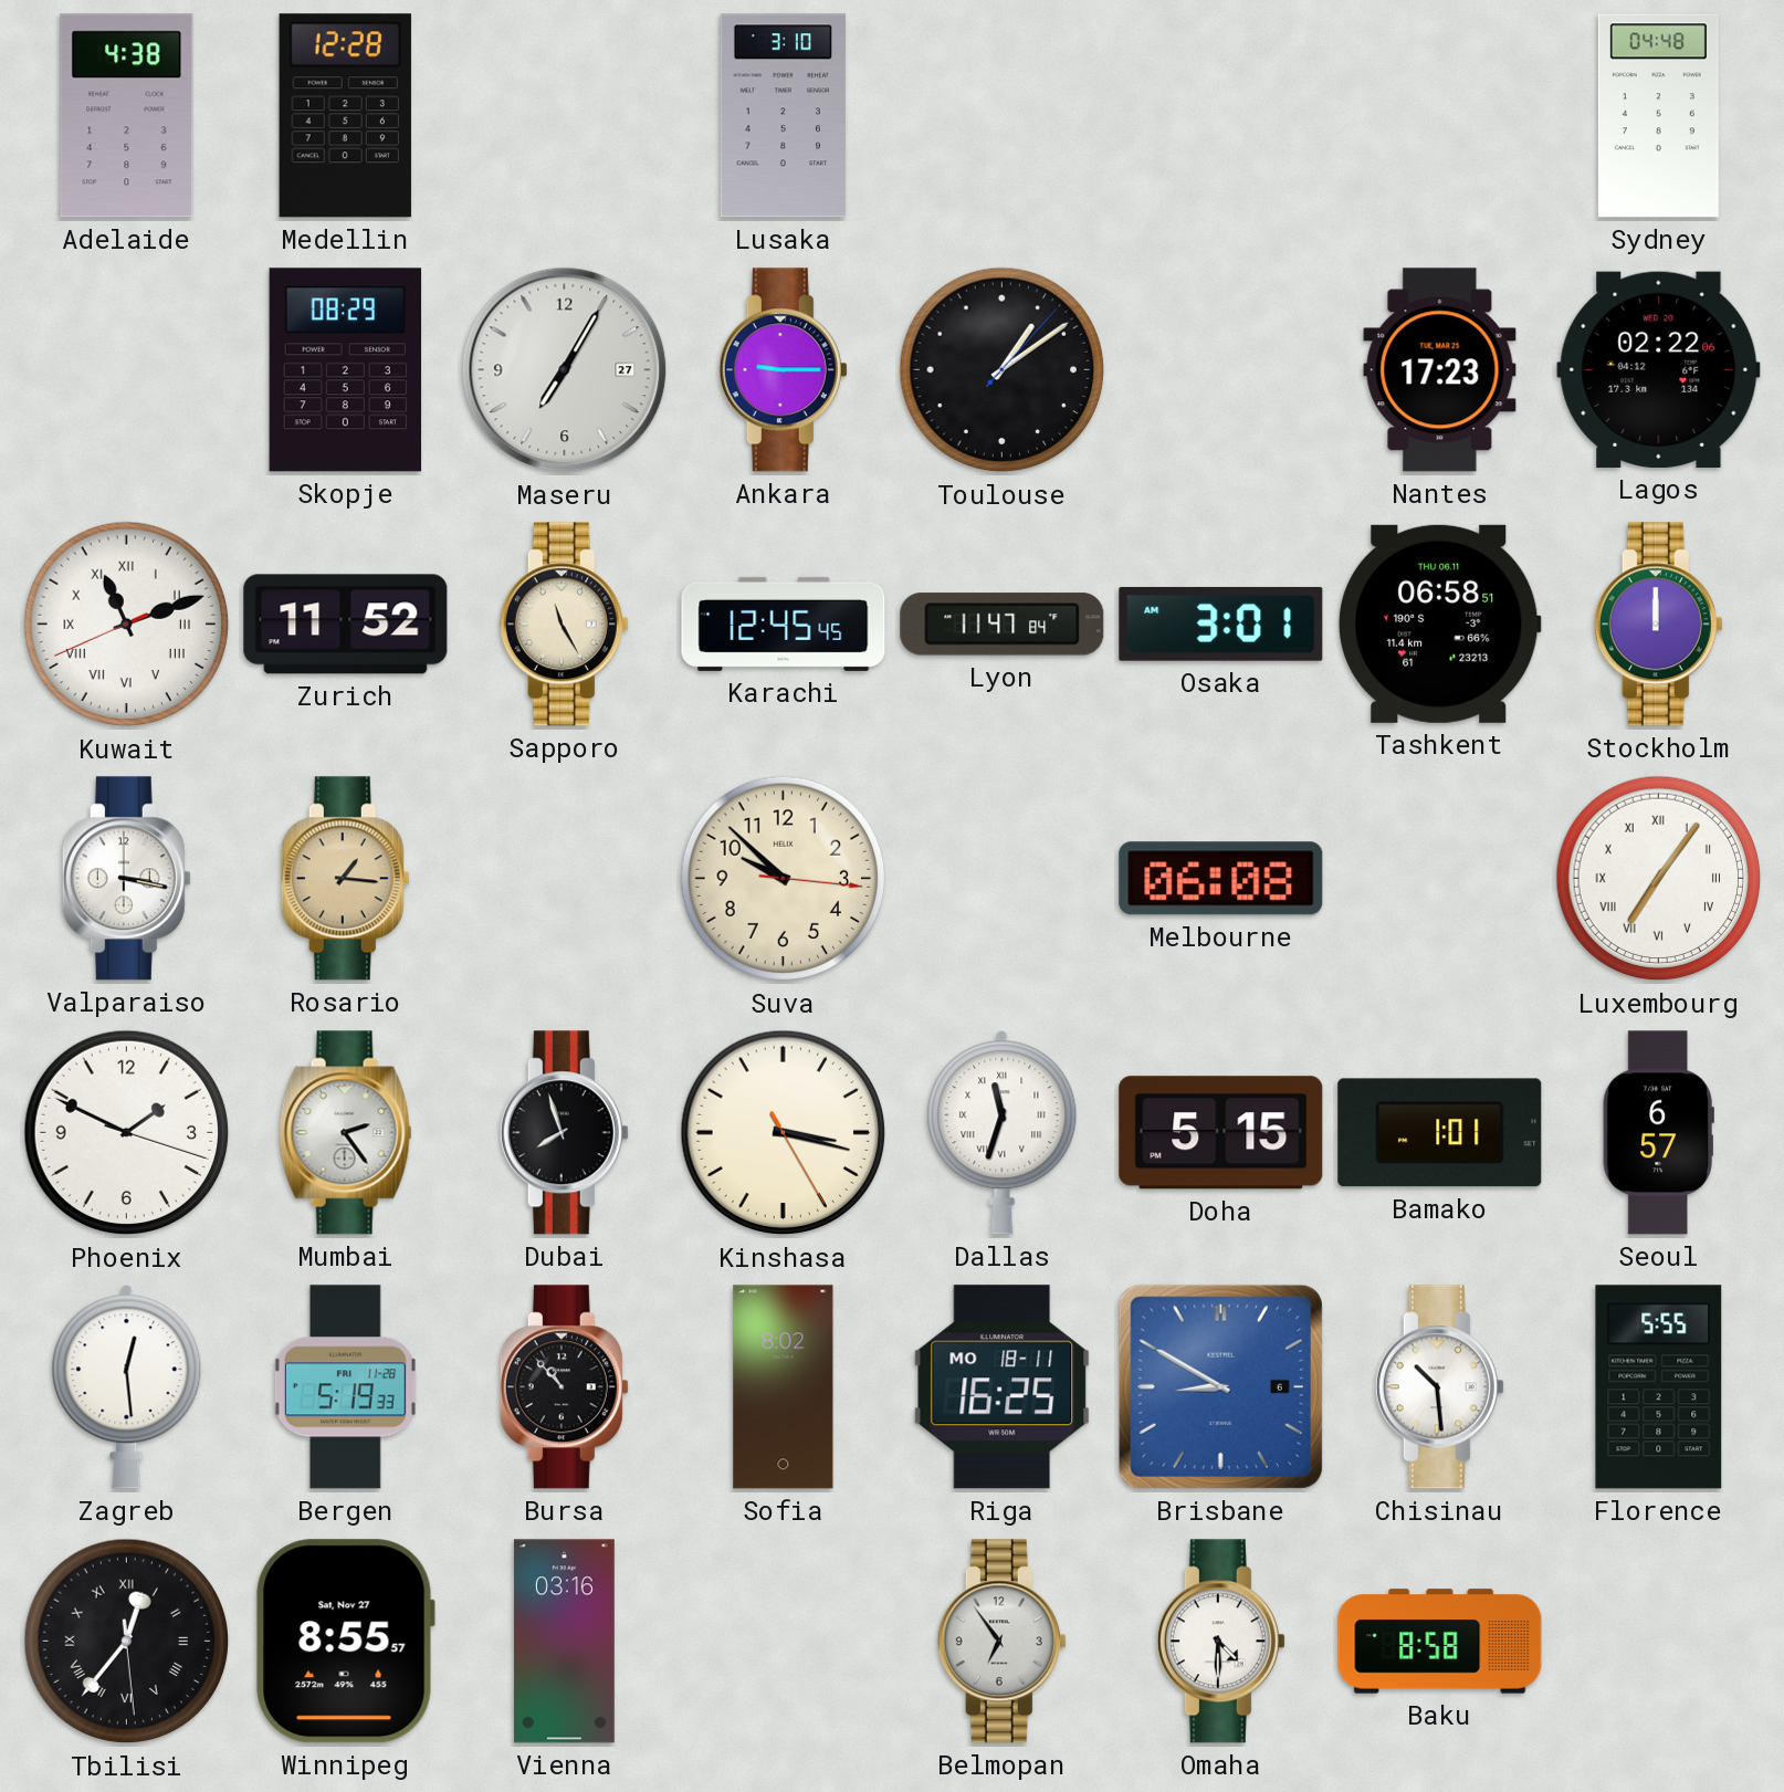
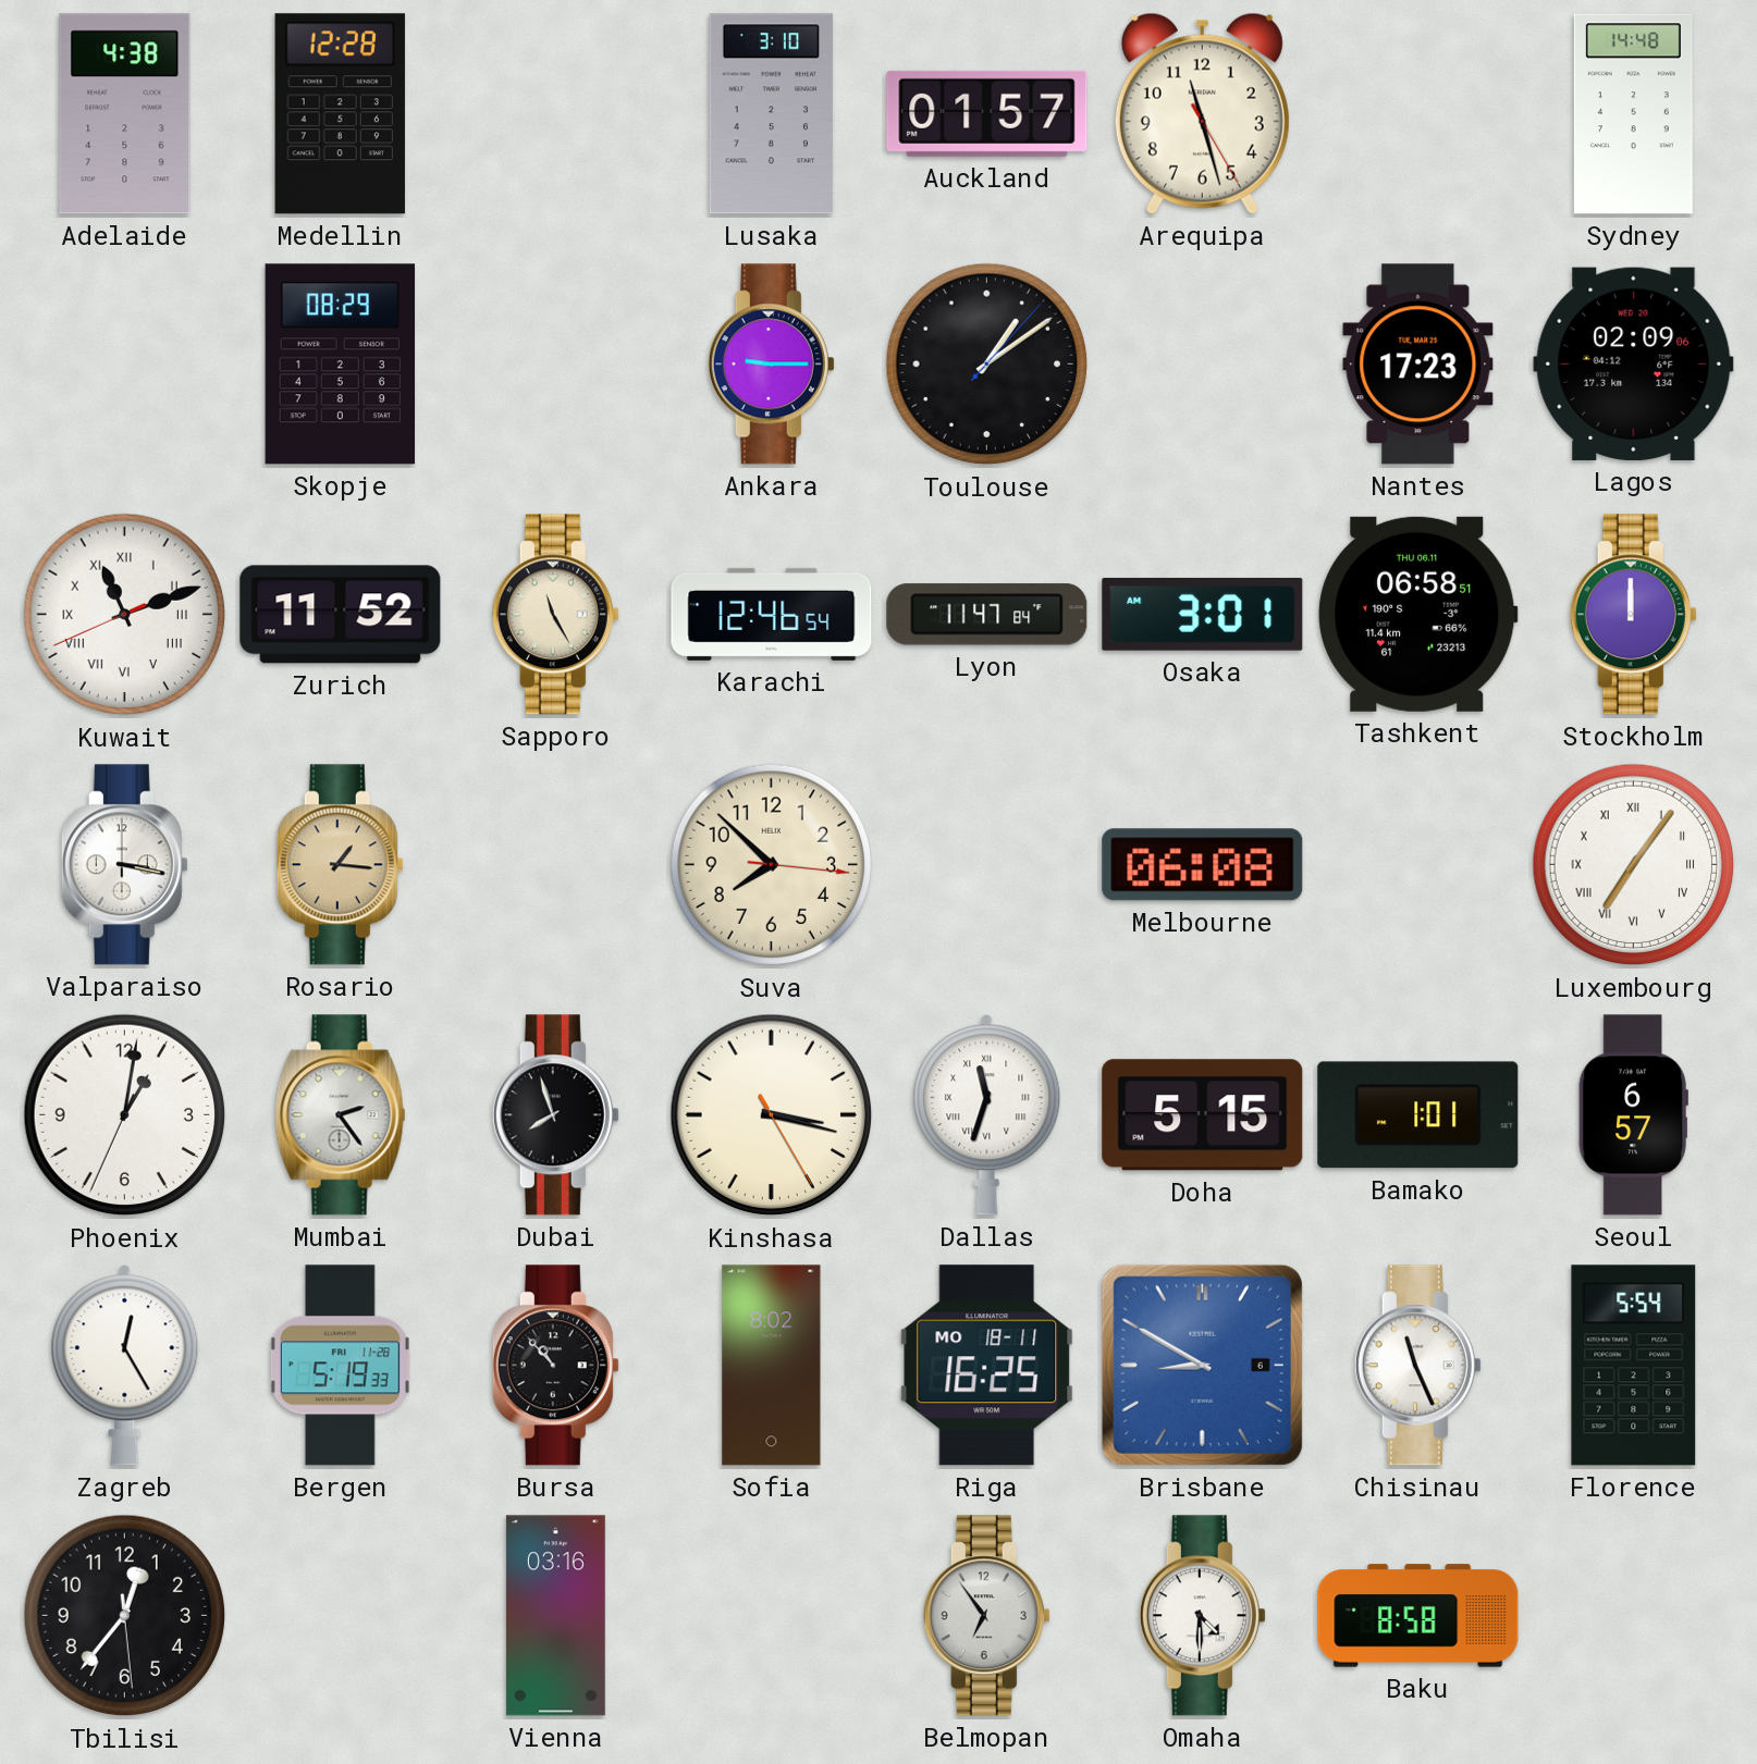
Auckland: none -> 01:57 (987, 113)
Arequipa: none -> 11:27 (1202, 113)
Sydney: 04:48 -> 14:48 (1633, 114)
Maseru: 7:05 -> none (565, 370)
Lagos: 02:22 -> 02:09 (1634, 363)
Karachi: 12:45 -> 12:46 (772, 614)
Suva: 9:52 -> 7:52 (772, 865)
Phoenix: 1:49 -> 1:01 (125, 1115)
Zagreb: 12:29 -> 12:25 (125, 1366)
Chisinau: 10:29 -> 11:26 (1417, 1366)
Florence: 5:55 -> 5:54 (1634, 1366)
Tbilisi numerals: Roman -> Arabic (125, 1616)
Winnipeg: 8:55 -> none (345, 1642)
